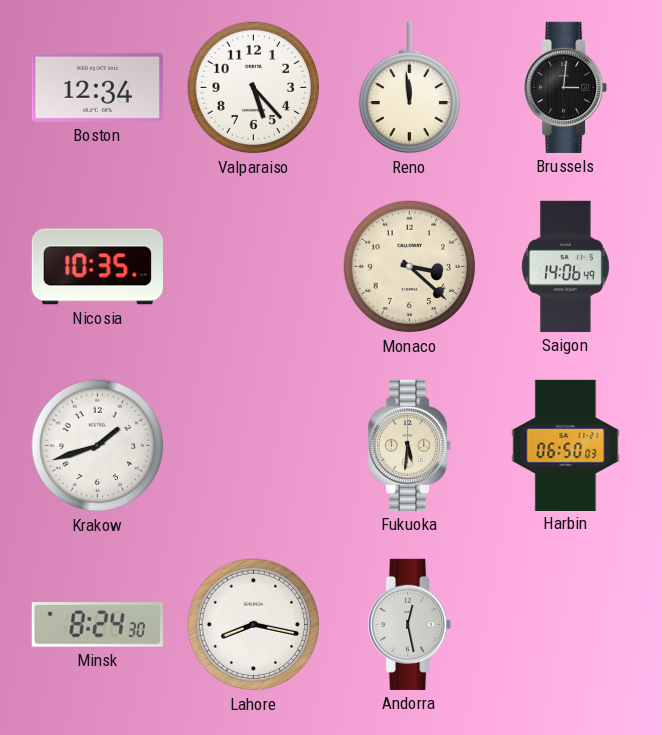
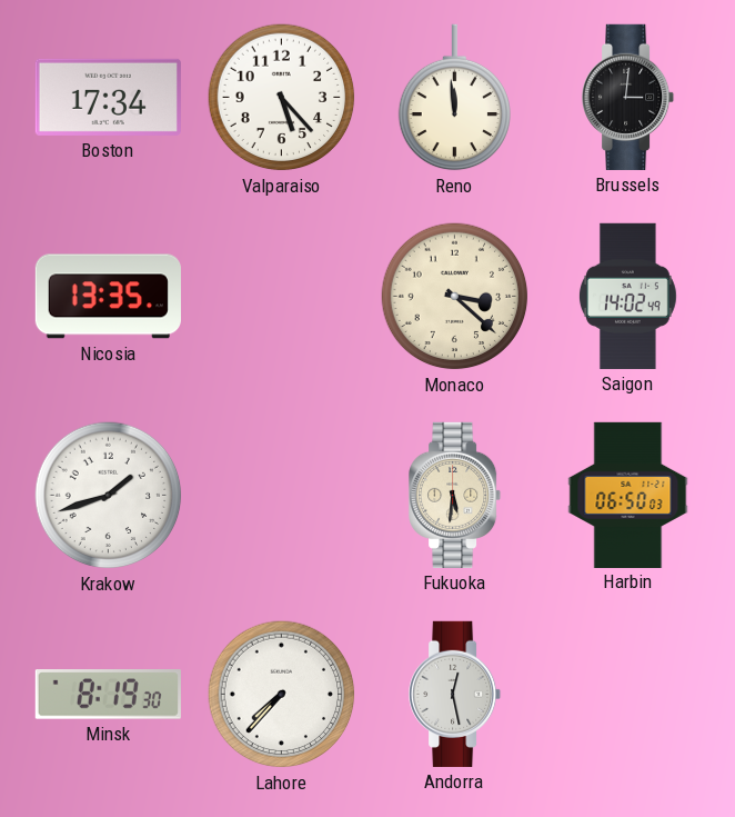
Boston: 12:34 -> 17:34 (108, 97)
Nicosia: 10:35 -> 13:35 (108, 297)
Saigon: 14:06 -> 14:02 (627, 296)
Minsk: 8:24 -> 8:19 (108, 695)
Lahore: 8:17 -> 7:37 (282, 695)
